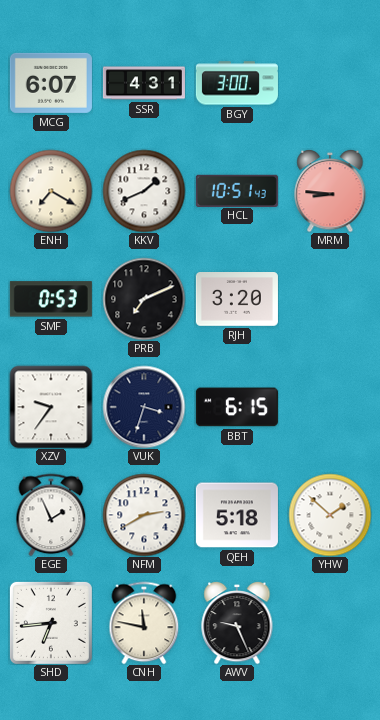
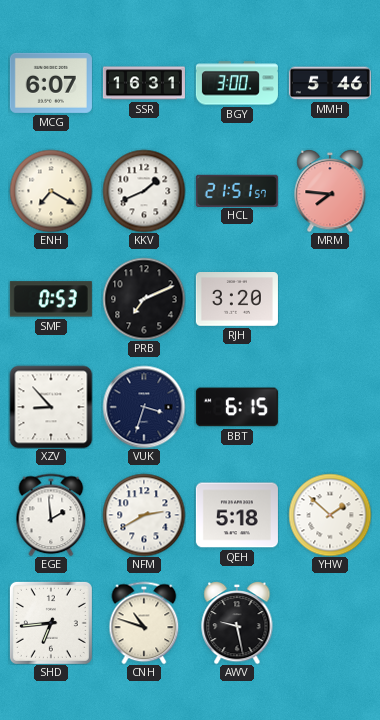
SSR: 4:31 -> 16:31 (144, 83)
MMH: none -> 5:46 (330, 83)
HCL: 10:51 -> 21:51 (237, 190)
MRM: 8:46 -> 7:46 (330, 191)
XZV: 9:36 -> 8:53 (51, 407)
EGE: 1:56 -> 1:59 (51, 515)
CNH: 11:47 -> 10:48 (144, 623)
AWV: 9:26 -> 9:28 (237, 623)
